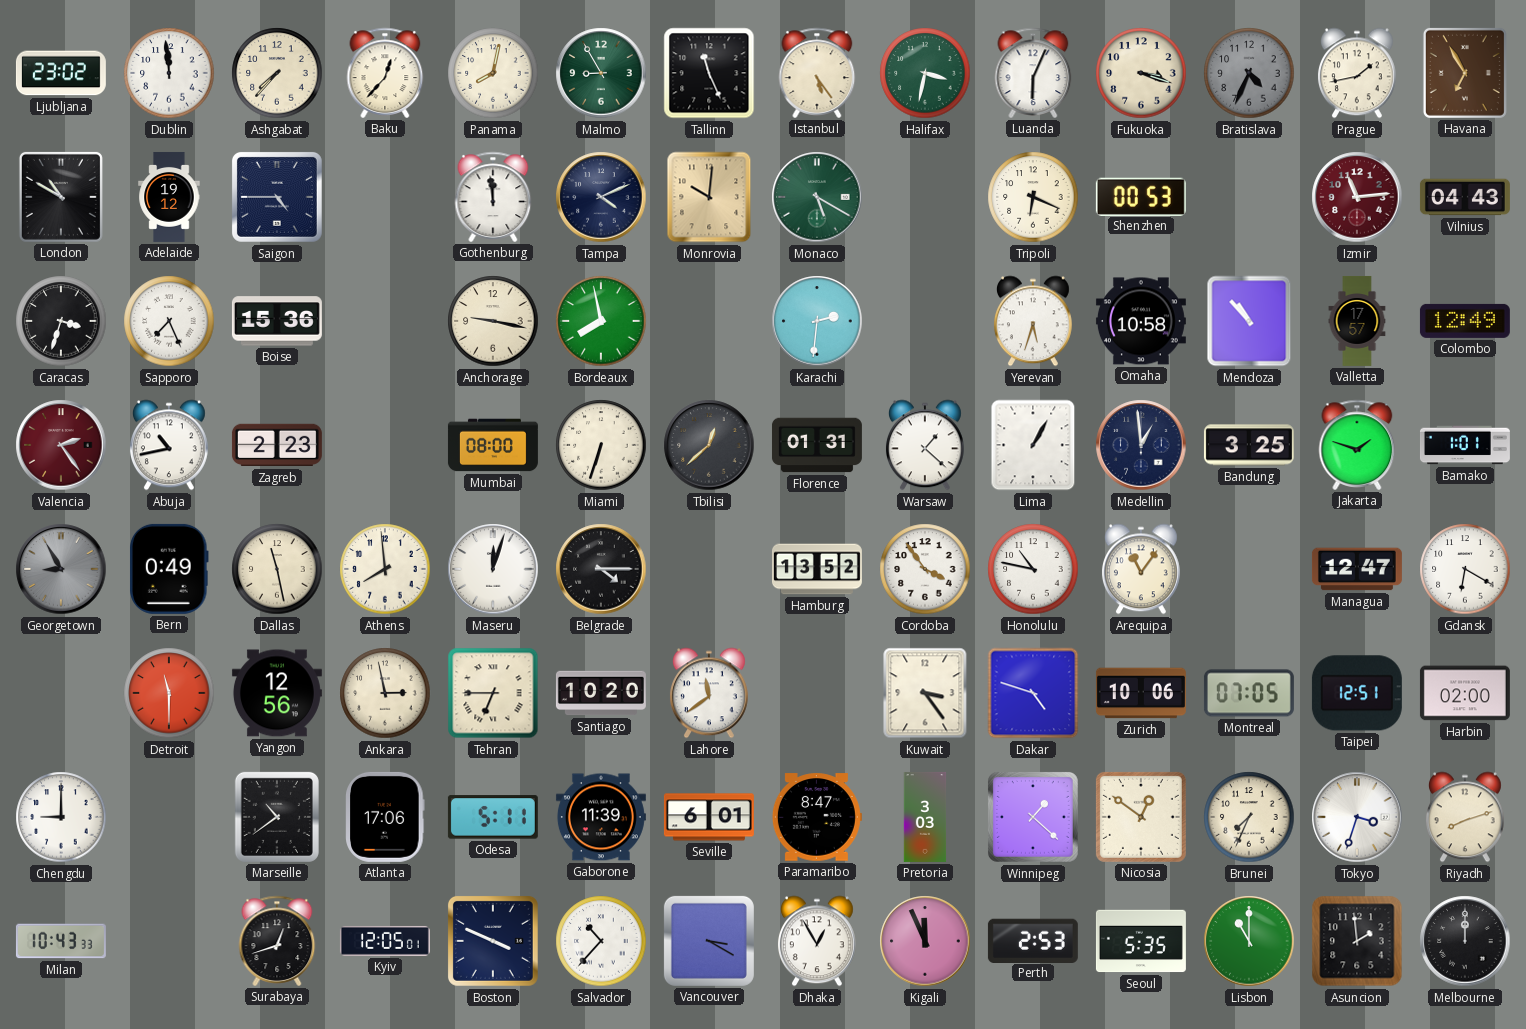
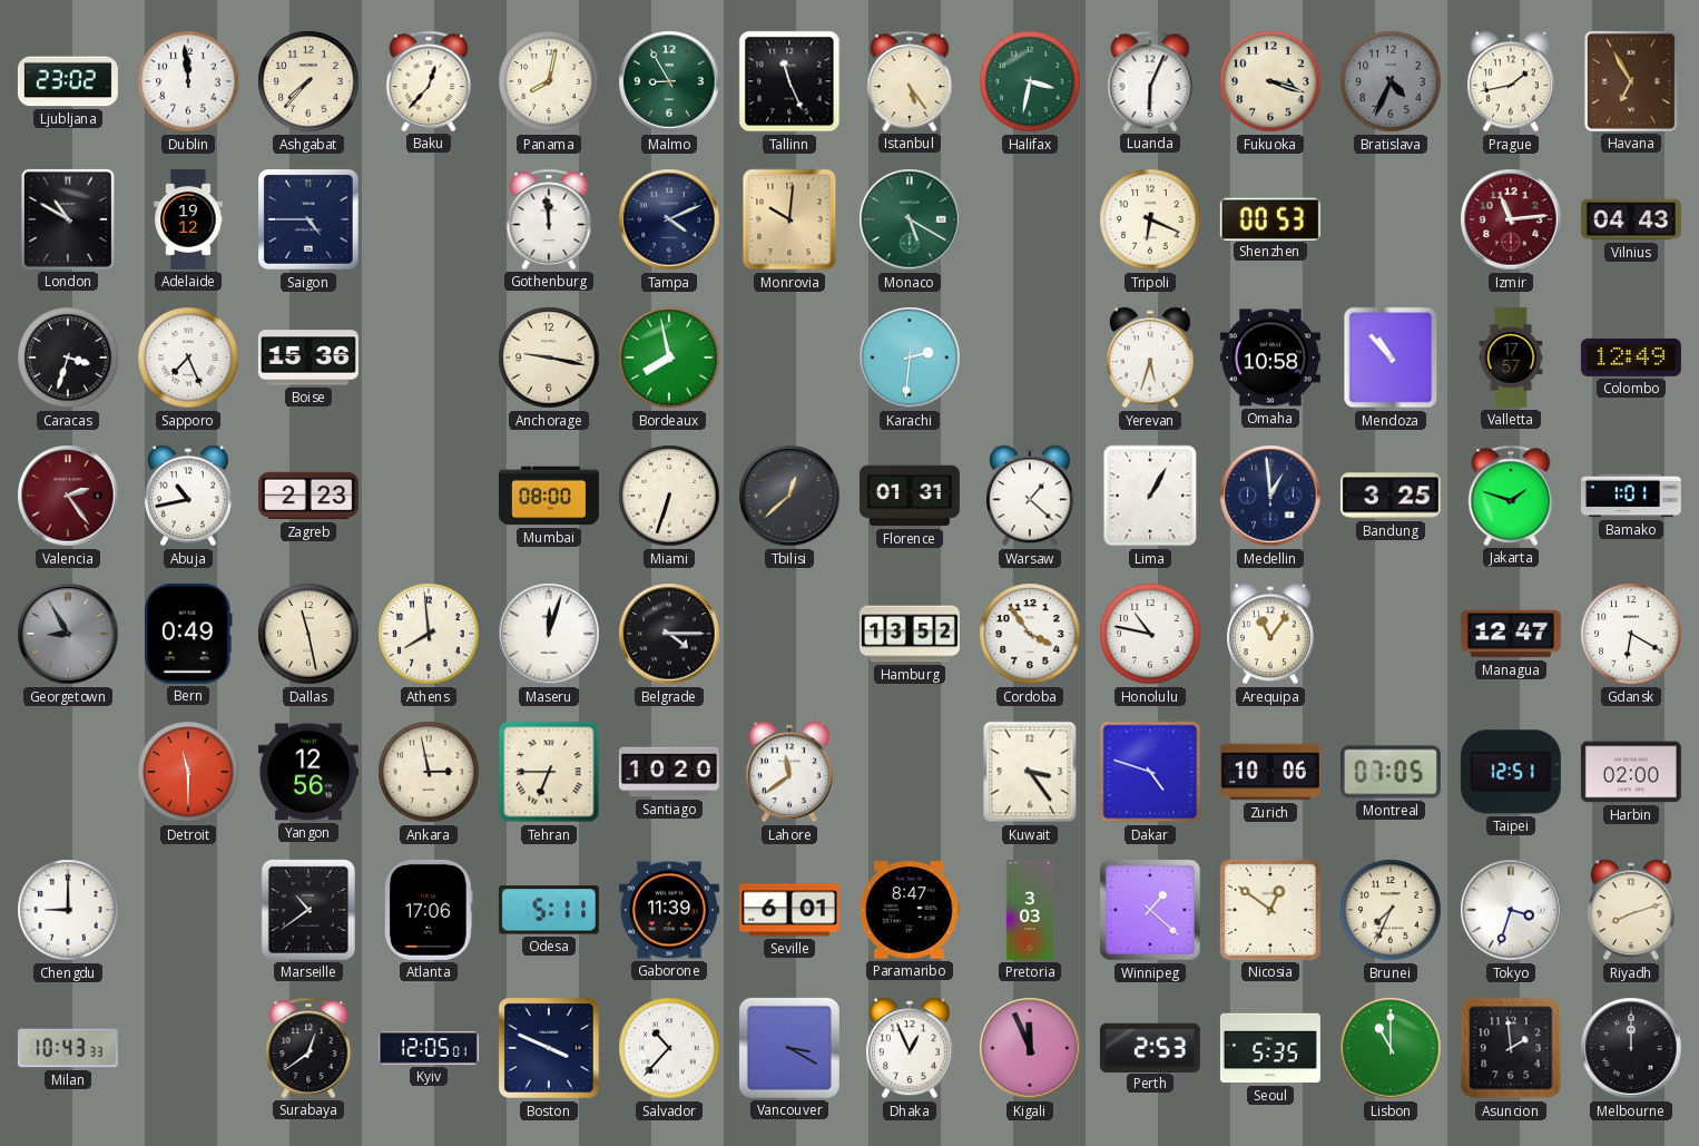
Surabaya: 12:42 -> 12:39 (308, 1048)
Dhaka: 12:55 -> 12:56 (910, 1048)
